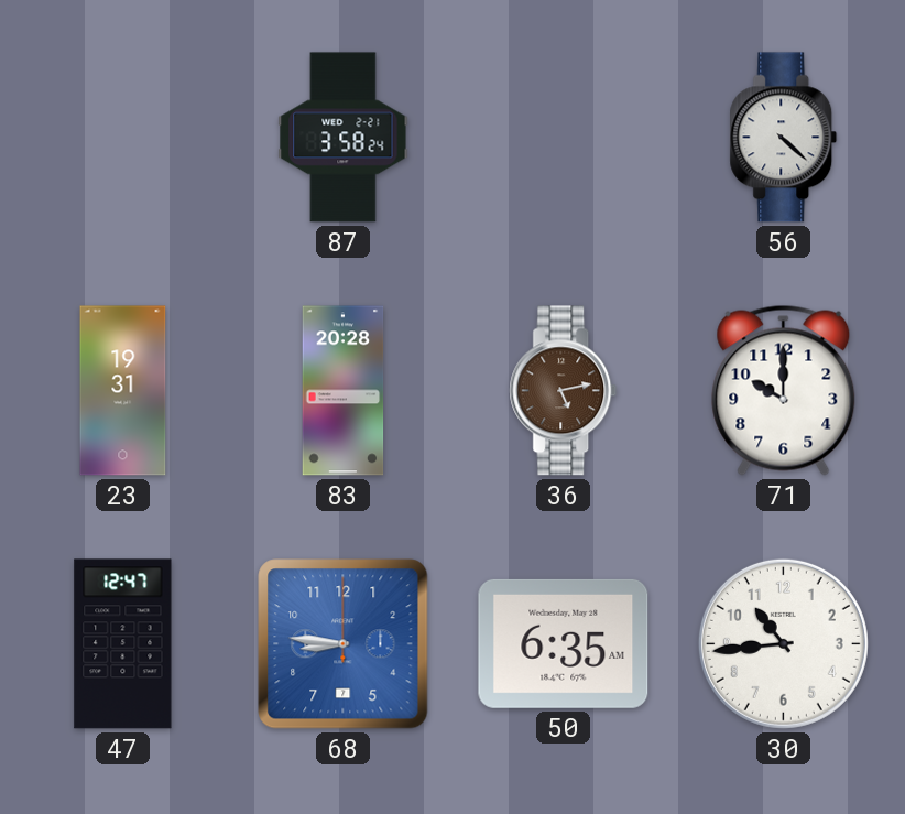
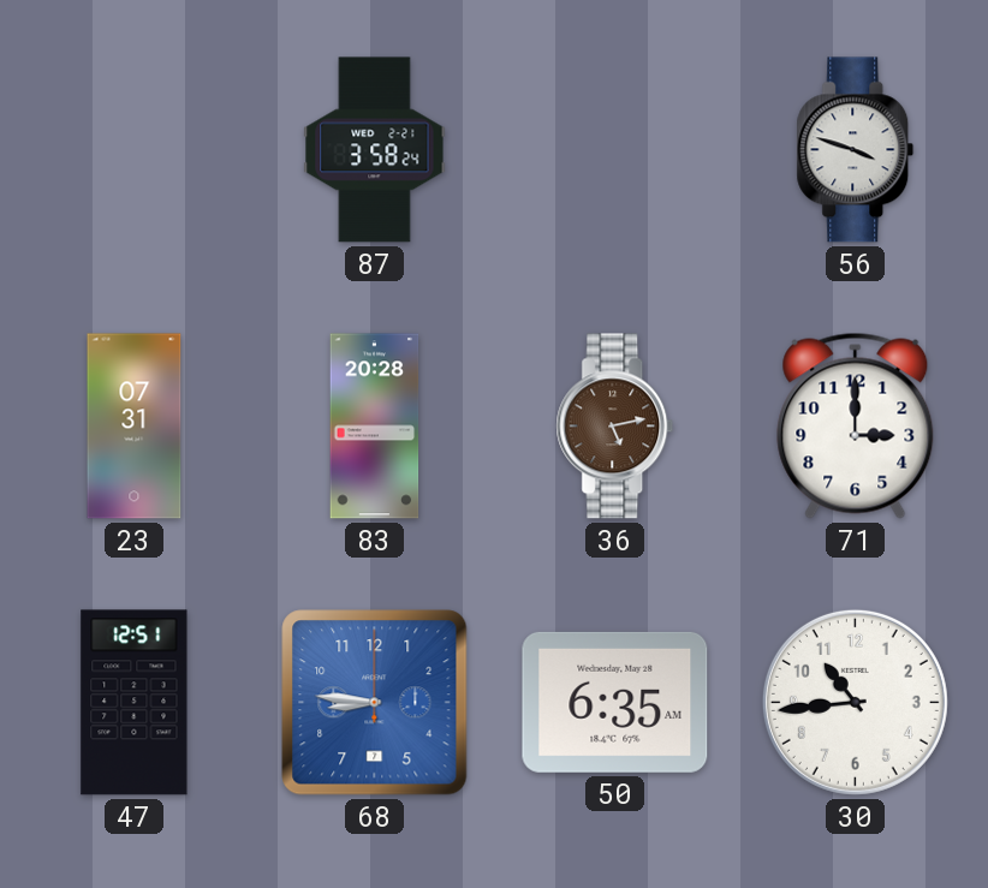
56: 4:22 -> 3:48 (856, 150)
23: 19:31 -> 07:31 (135, 427)
71: 10:00 -> 3:00 (856, 425)
47: 12:47 -> 12:51 (135, 703)
